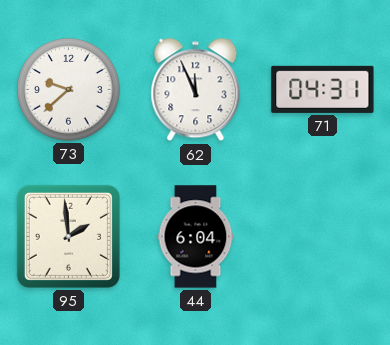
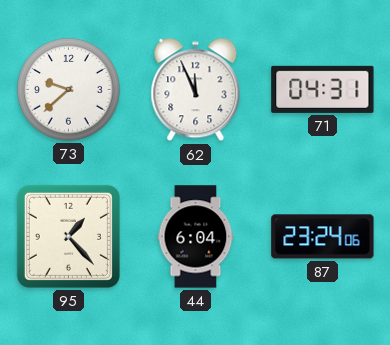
95: 1:59 -> 1:23 (68, 236)
87: none -> 23:24 (323, 237)
